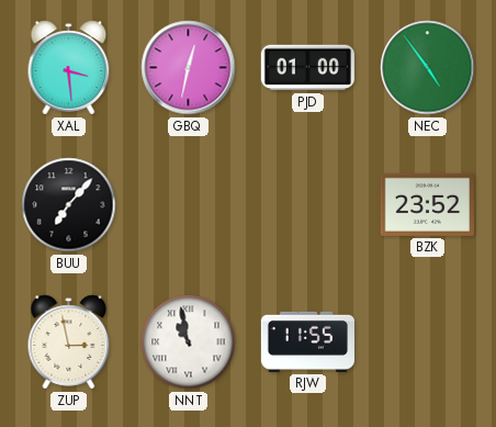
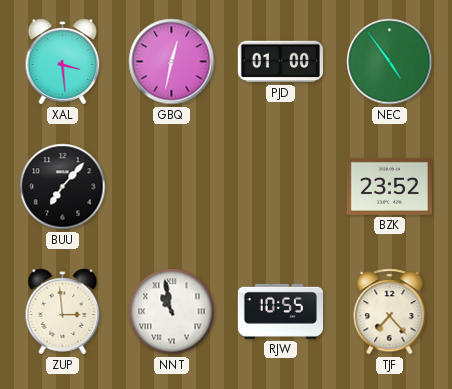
ZUP: 2:58 -> 2:59 (63, 312)
RJW: 11:55 -> 10:55 (280, 311)
TJF: none -> 7:23 (390, 312)
